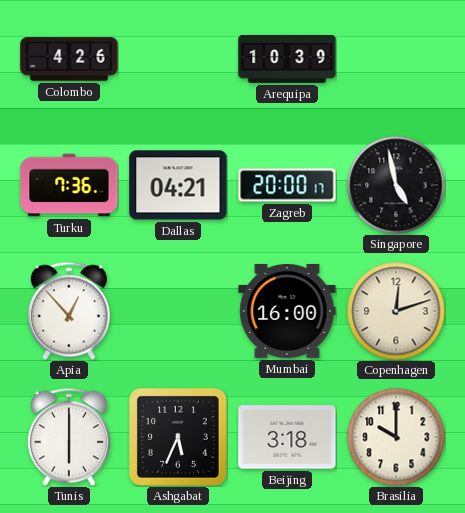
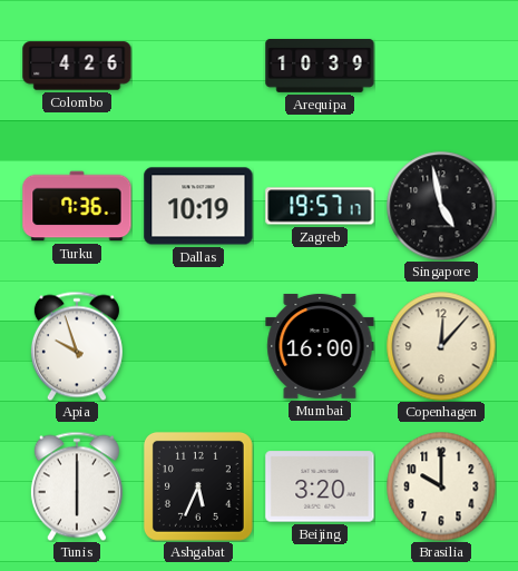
Dallas: 04:21 -> 10:19 (198, 206)
Zagreb: 20:00 -> 19:57 (320, 206)
Apia: 12:53 -> 9:57 (77, 346)
Copenhagen: 12:12 -> 12:07 (441, 346)
Beijing: 3:18 -> 3:20 (320, 486)
